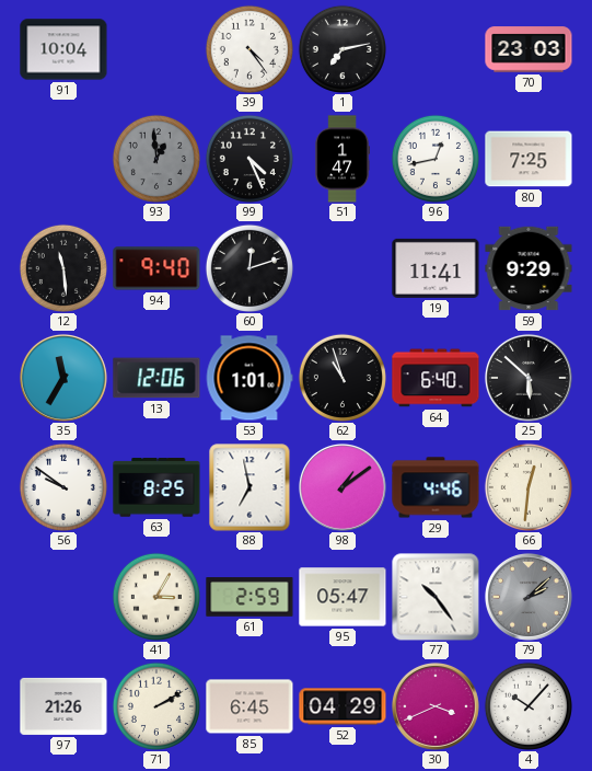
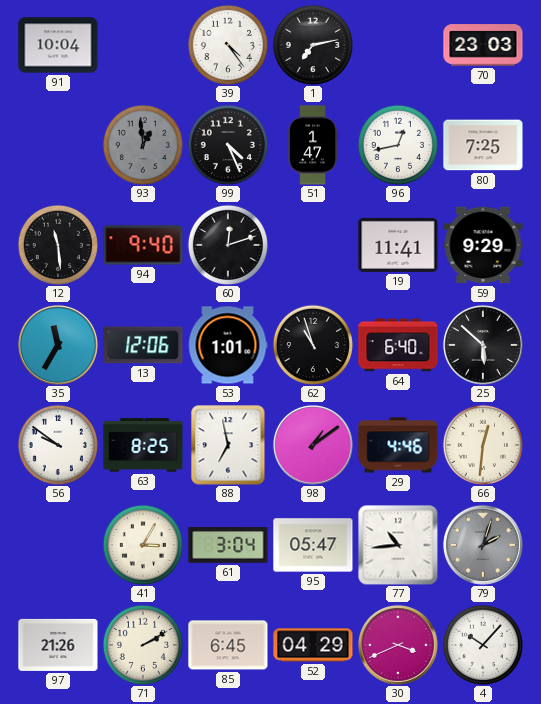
61: 2:59 -> 3:04 (228, 545)
77: 10:24 -> 10:44 (398, 545)
79: 2:08 -> 2:03 (483, 545)
